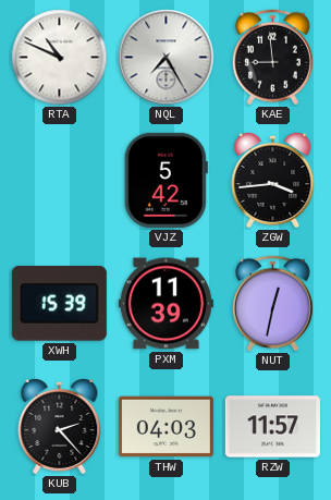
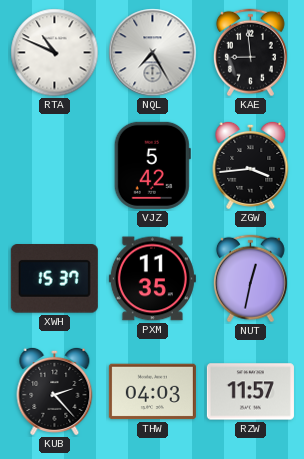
XWH: 15:39 -> 15:37 (54, 279)
PXM: 11:39 -> 11:35 (152, 279)
